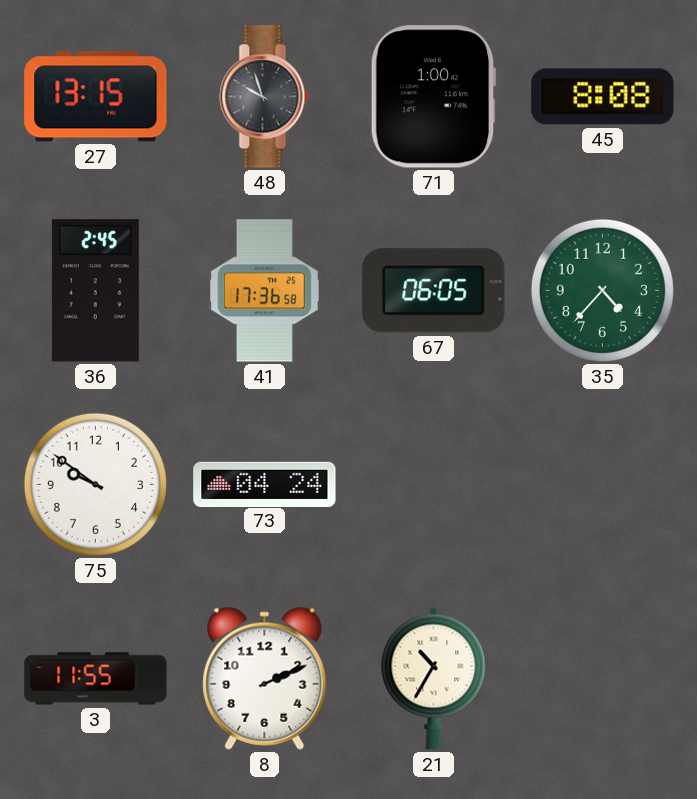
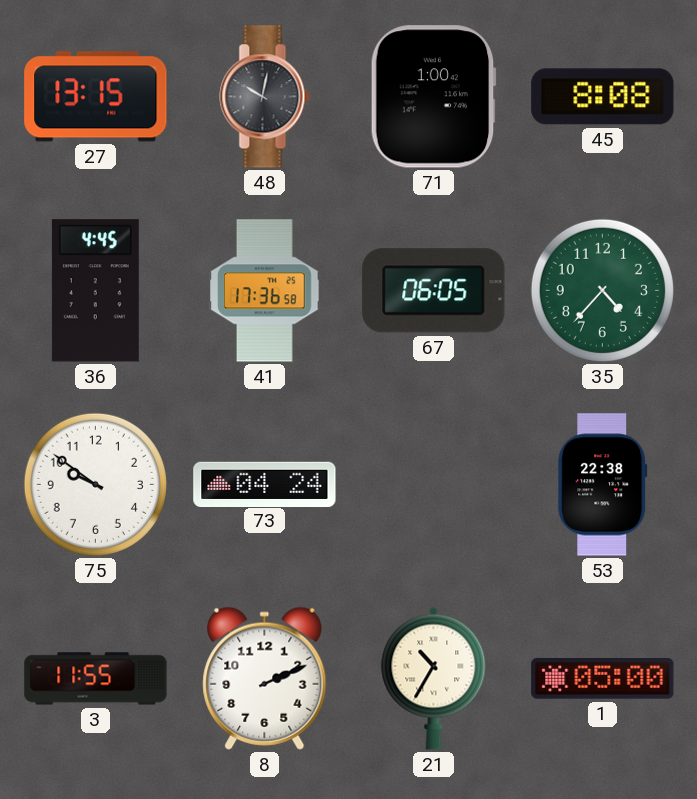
48: 9:57 -> 10:02 (265, 97)
36: 2:45 -> 4:45 (95, 291)
53: none -> 22:38 (603, 485)
1: none -> 05:00 (603, 679)
